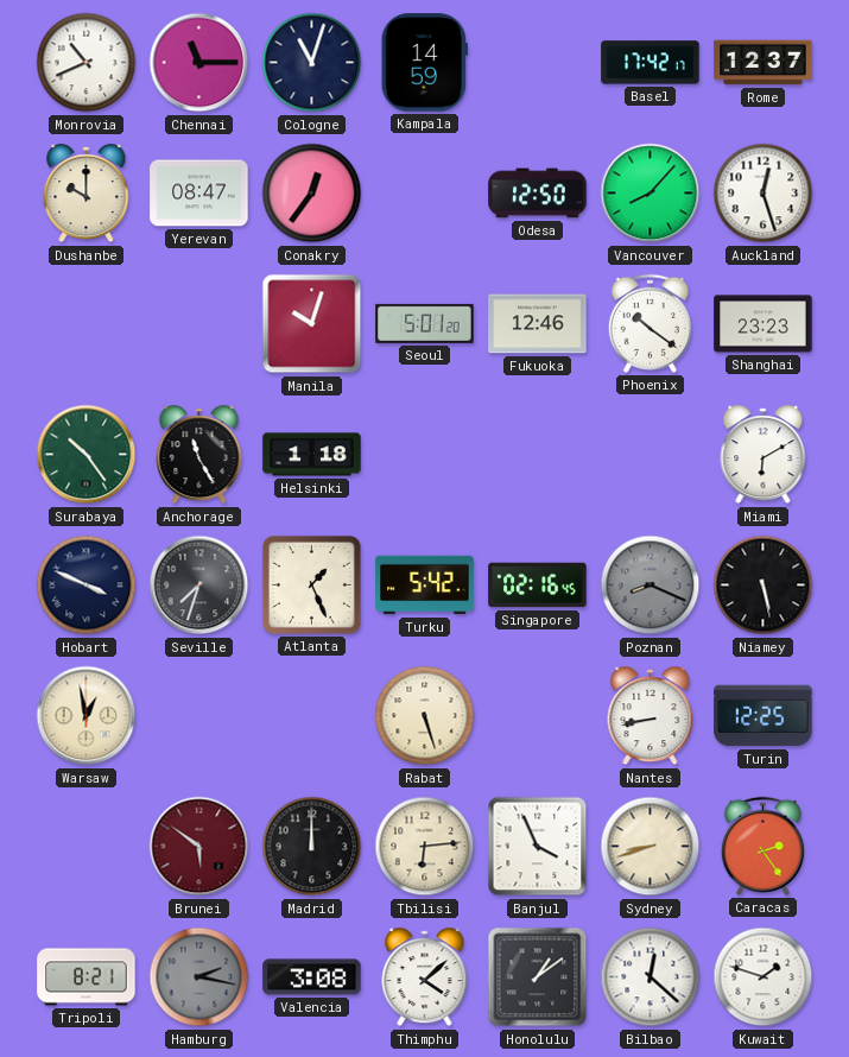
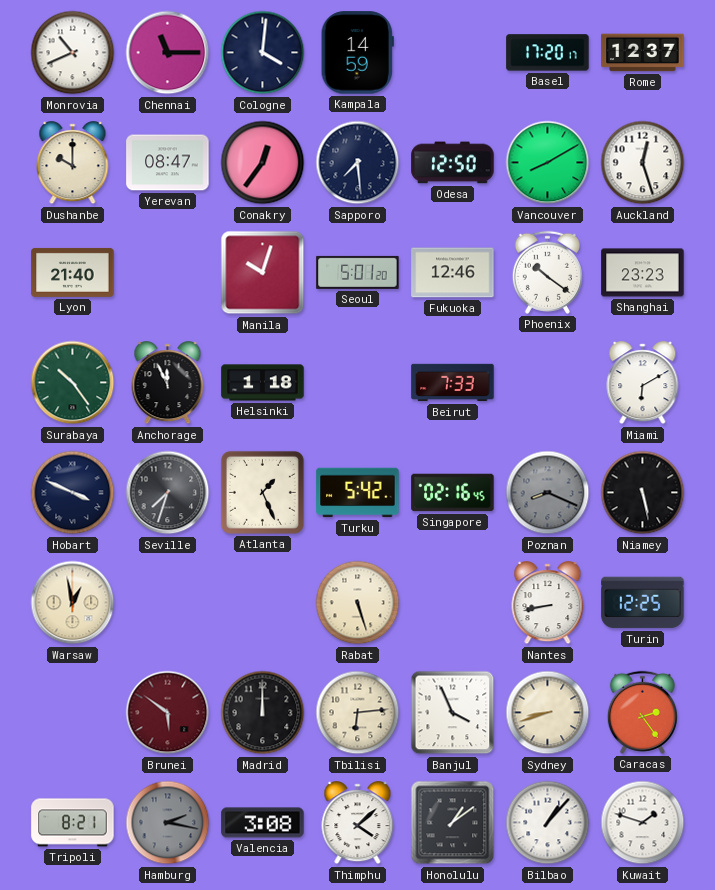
Cologne: 11:03 -> 4:01 (263, 53)
Basel: 17:42 -> 17:20 (548, 53)
Sapporo: none -> 7:29 (358, 163)
Vancouver: 8:07 -> 8:10 (548, 163)
Lyon: none -> 21:40 (73, 272)
Anchorage: 11:25 -> 11:56 (168, 383)
Beirut: none -> 7:33 (453, 383)
Bilbao: 12:22 -> 1:07 (548, 823)
